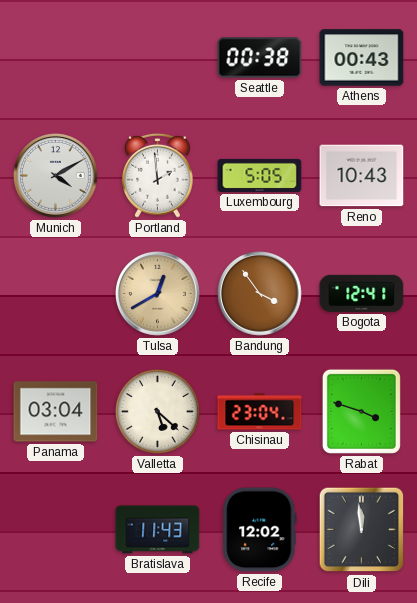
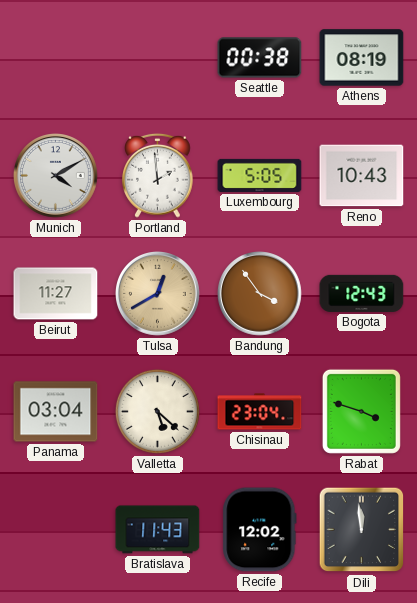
Athens: 00:43 -> 08:19 (362, 58)
Beirut: none -> 11:27 (56, 294)
Bogota: 12:41 -> 12:43 (362, 293)
